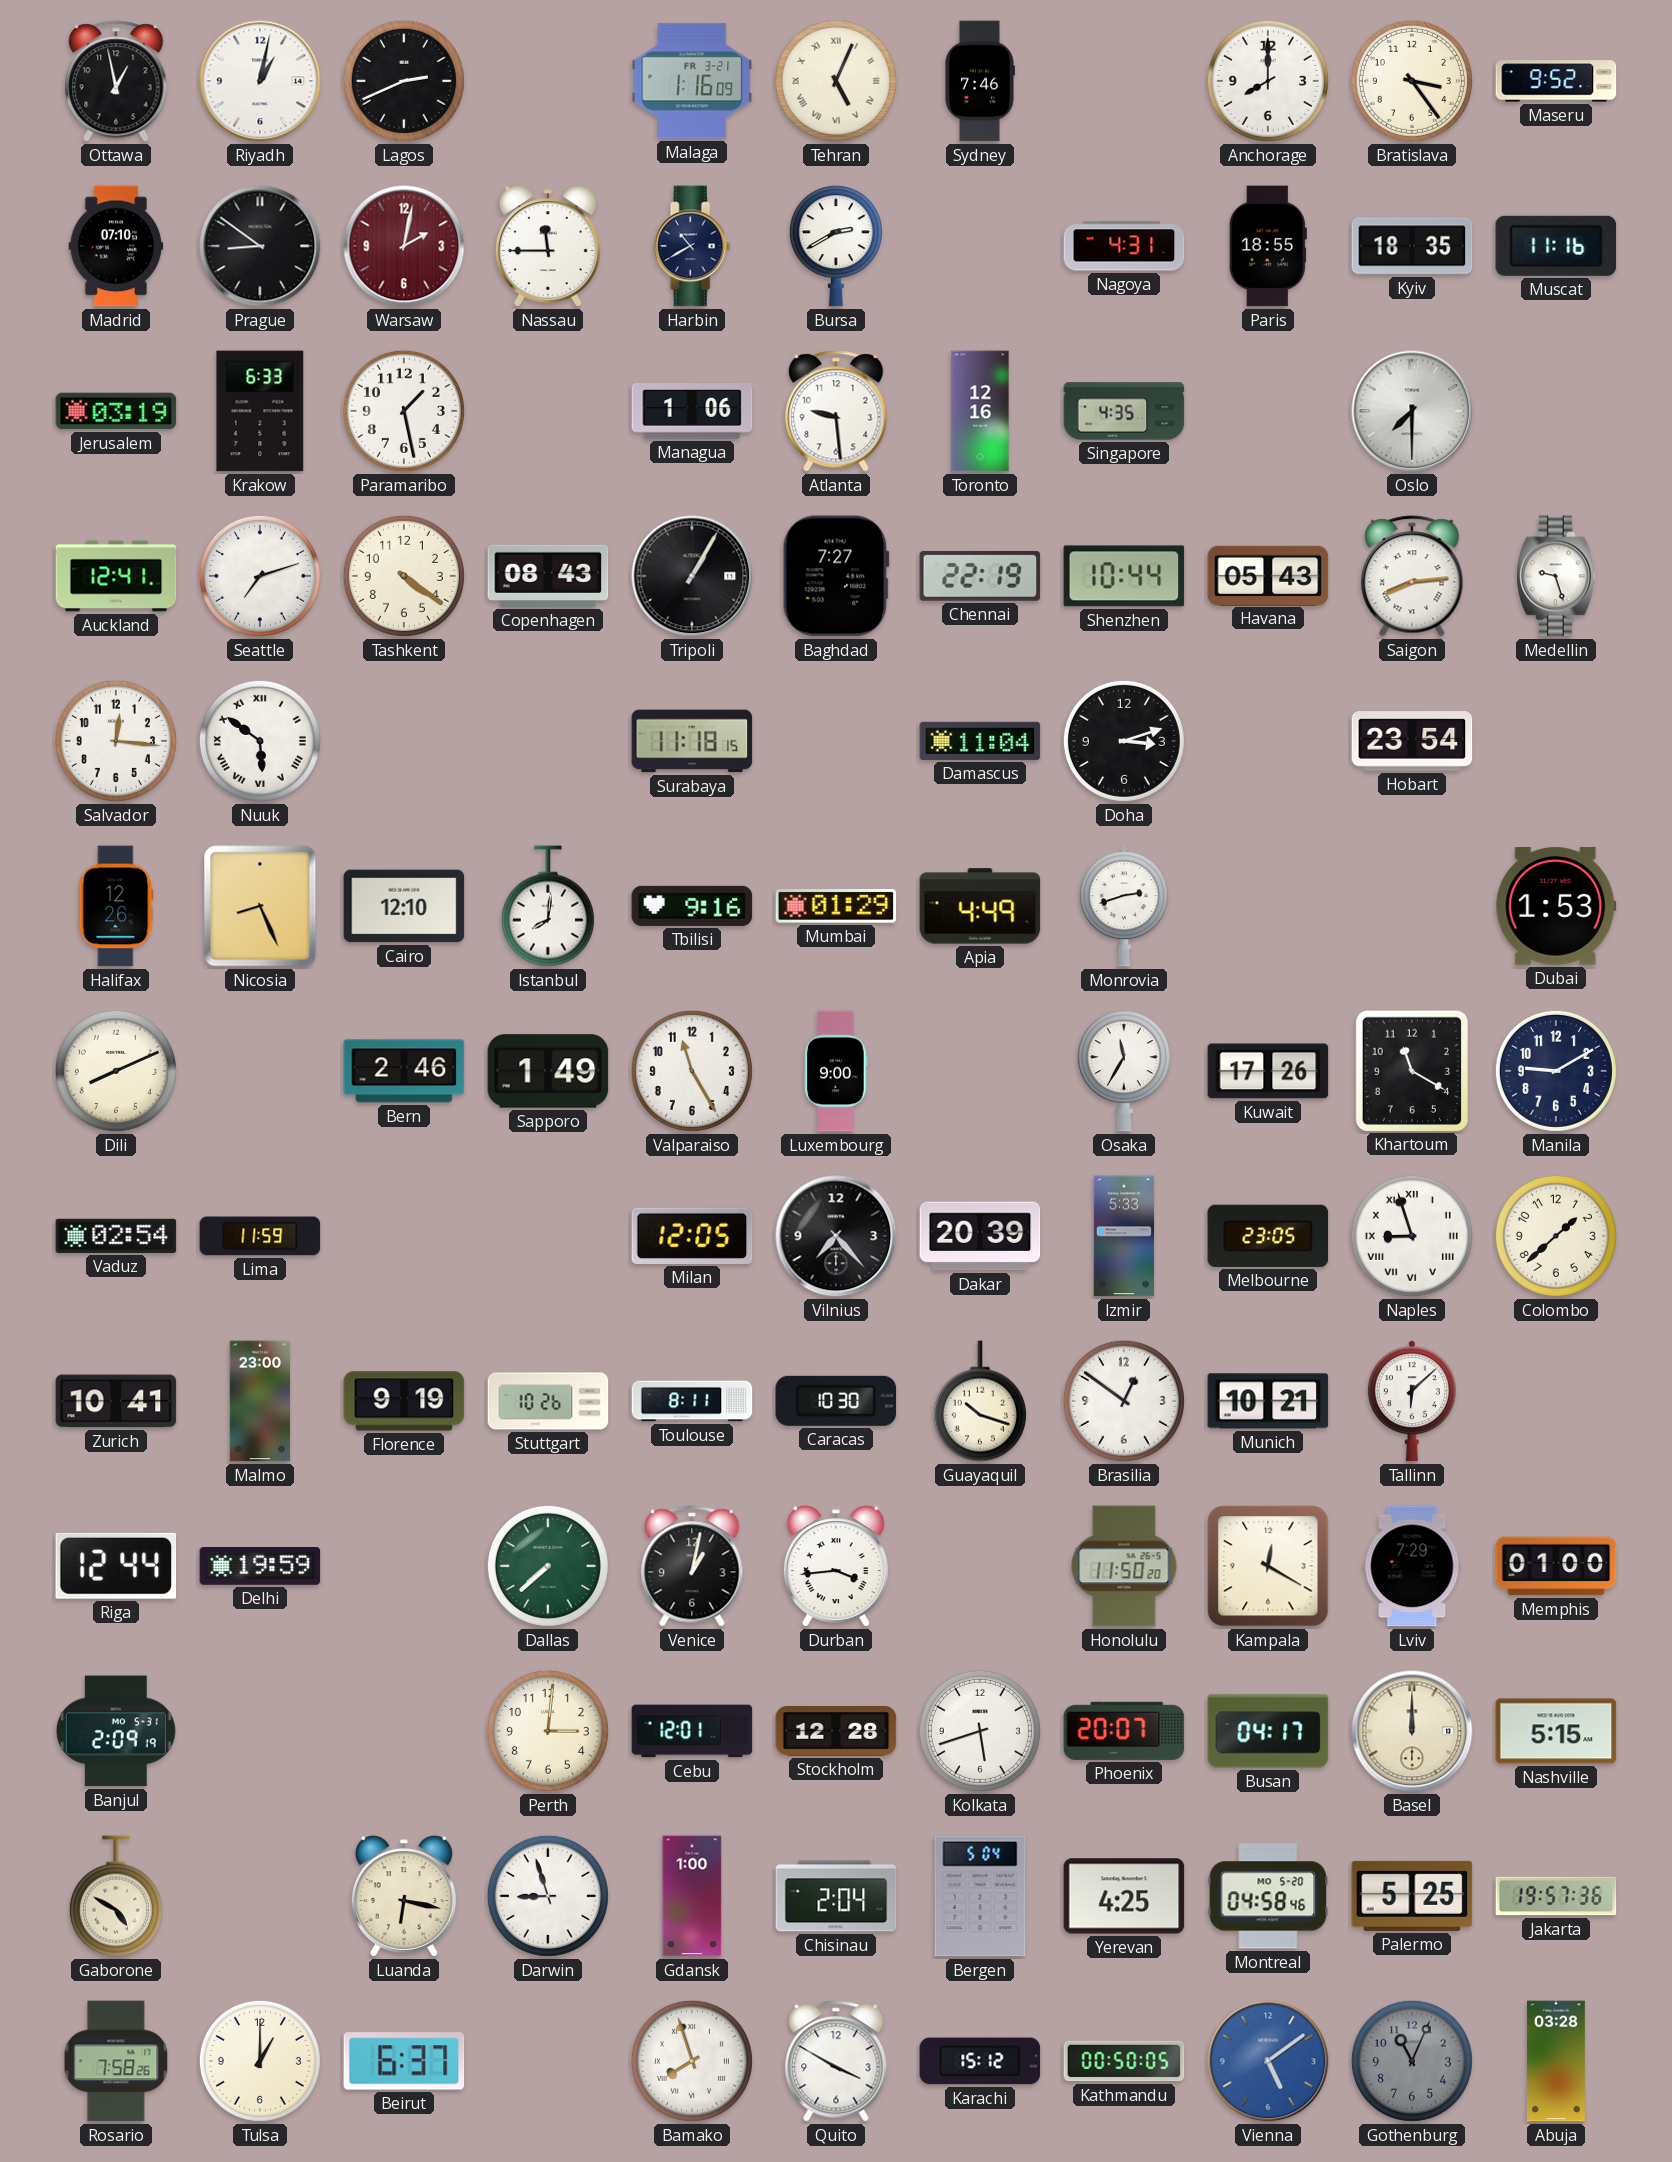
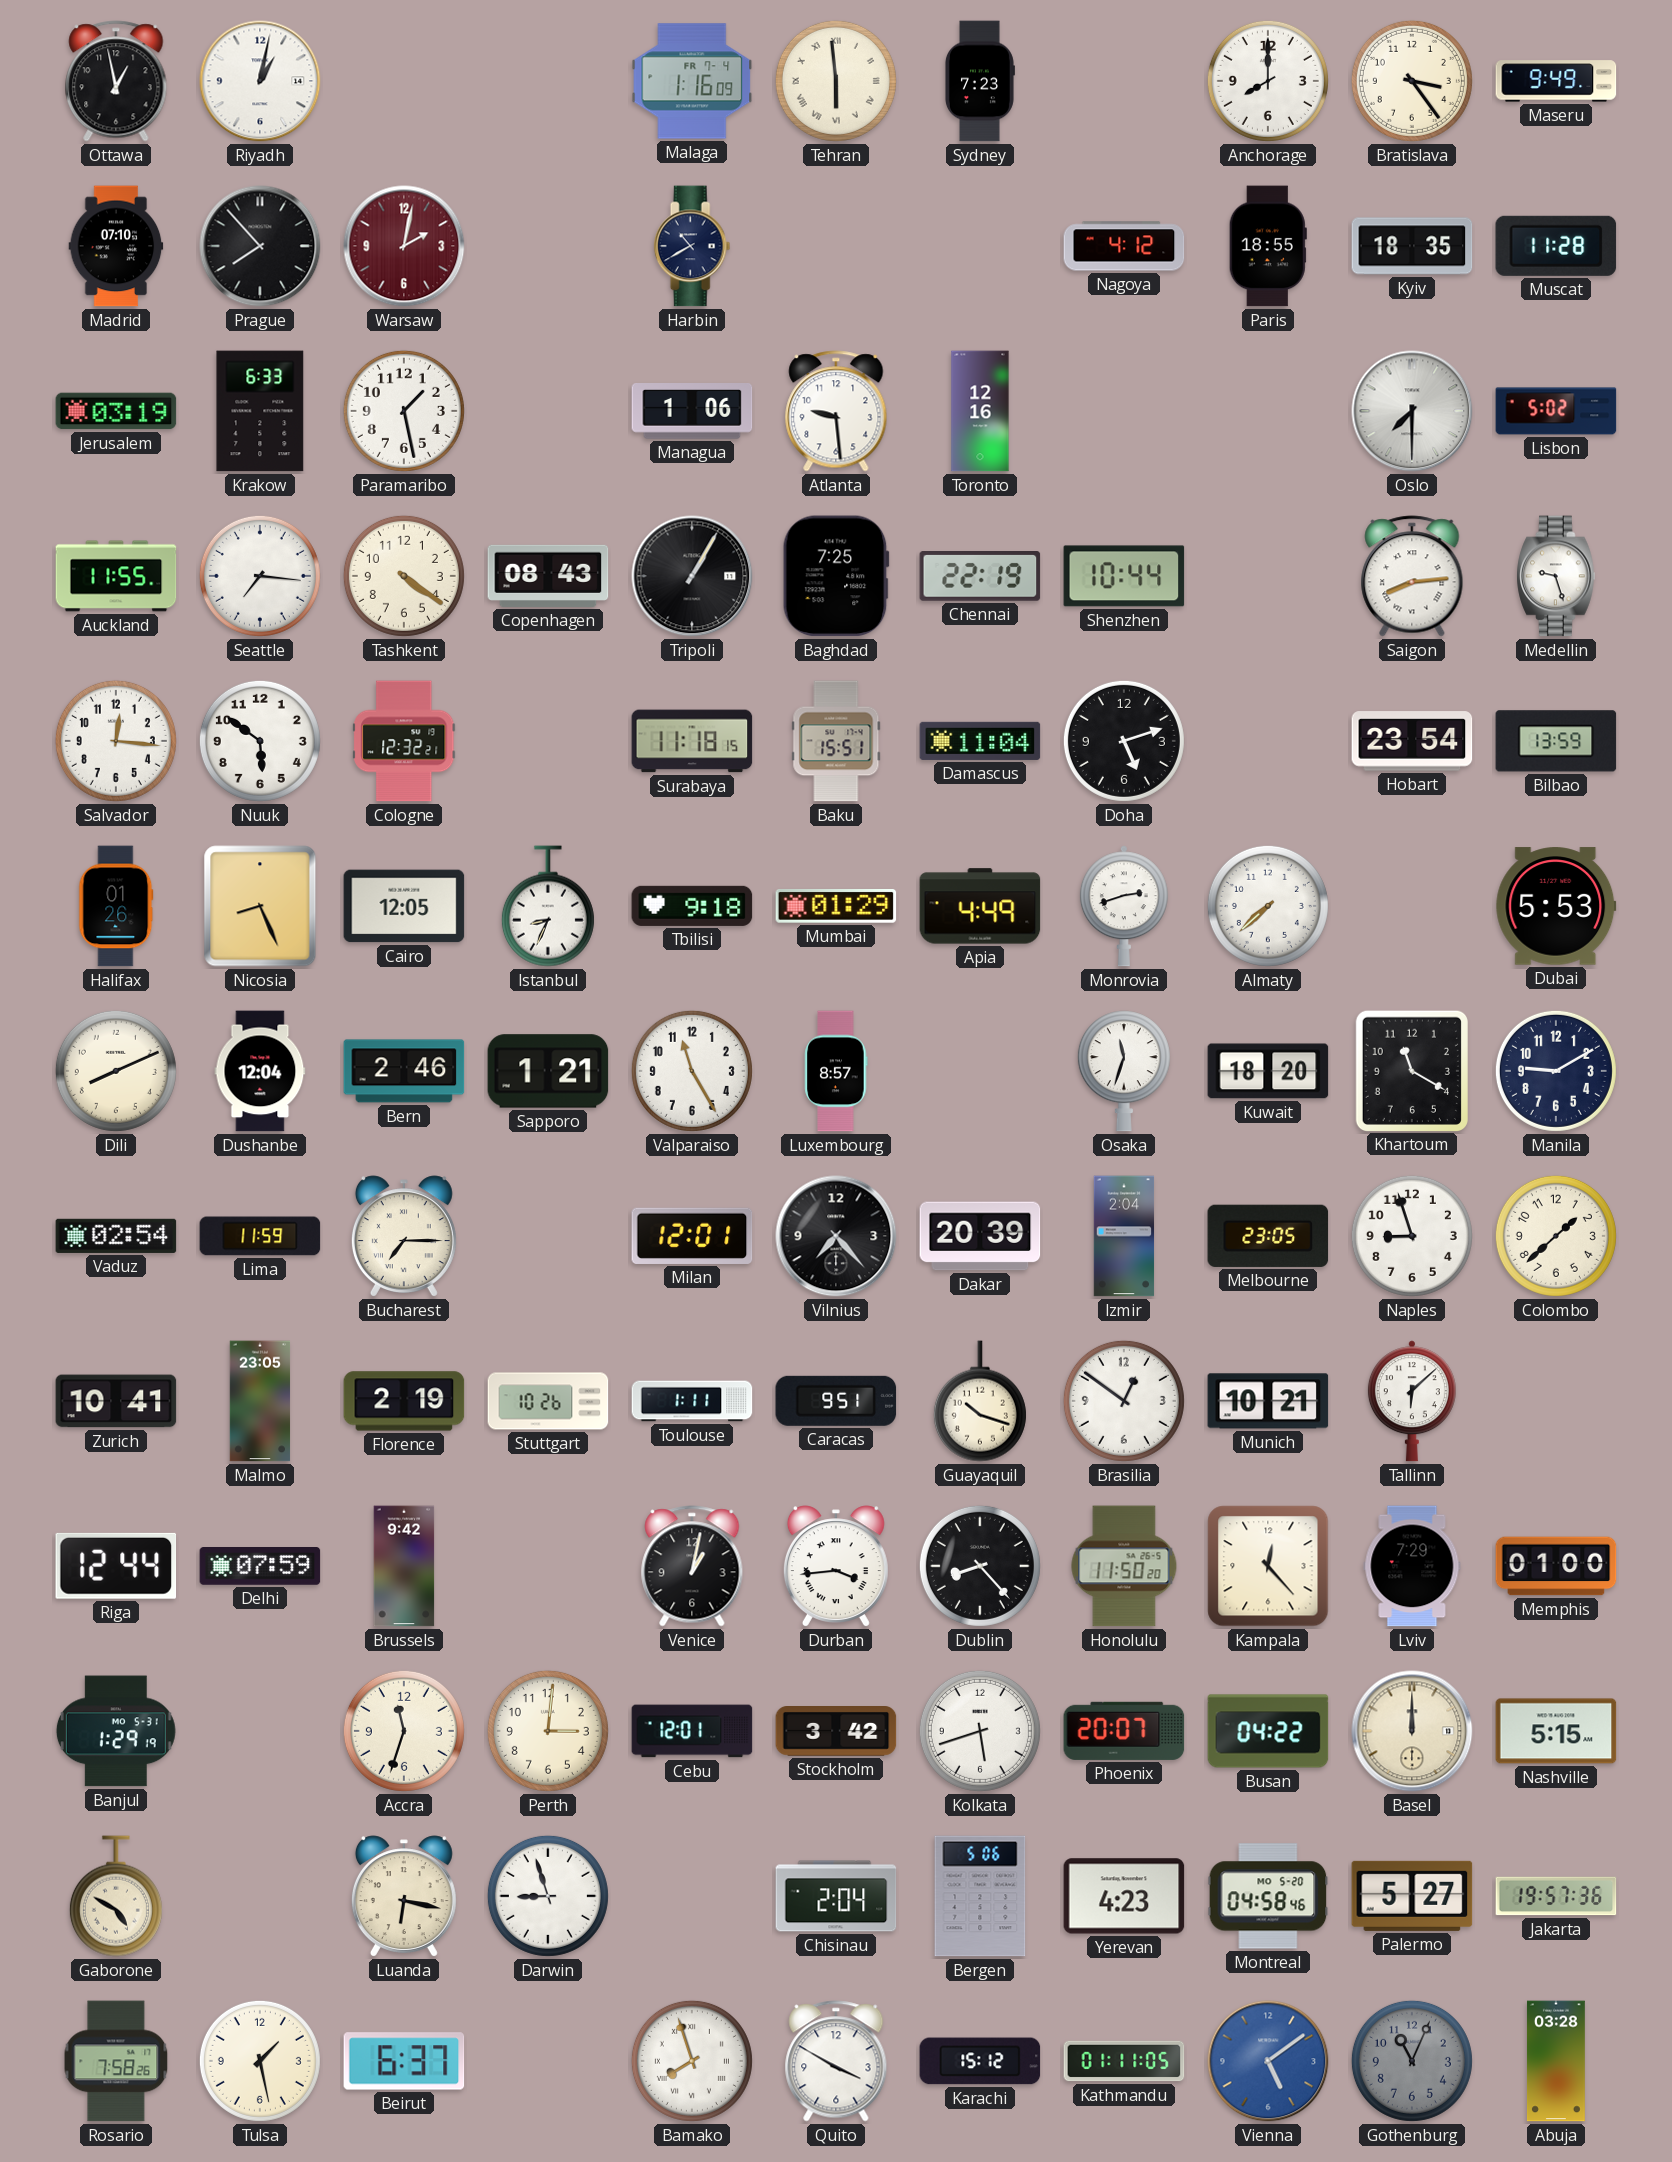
Lagos: 2:41 -> none (404, 81)
Malaga date: FR 3-21 -> FR 7-4 (692, 81)
Tehran: 5:04 -> 5:59 (836, 81)
Sydney: 7:46 -> 7:23 (979, 81)
Maseru: 9:52 -> 9:49 (1556, 81)
Prague: 8:51 -> 7:53 (260, 246)
Nassau: 11:45 -> none (548, 246)
Bursa: 2:40 -> none (836, 246)
Nagoya: 4:31 -> 4:12 (1124, 246)
Muscat: 11:16 -> 11:28 (1556, 246)
Singapore: 4:35 -> none (1124, 411)
Lisbon: none -> 5:02 (1556, 411)
Auckland: 12:41 -> 11:55 (116, 576)
Seattle: 7:12 -> 7:16 (260, 576)
Baghdad: 7:27 -> 7:25 (836, 576)
Havana: 05:43 -> none (1268, 575)
Nuuk numerals: Roman -> Arabic (260, 741)
Cologne: none -> 12:32 (404, 741)
Baku: none -> 15:51 (836, 741)
Doha: 3:12 -> 5:12 (1124, 741)
Bilbao: none -> 13:59 (1556, 741)
Halifax: 12:26 -> 01:26 (116, 906)
Cairo: 12:10 -> 12:05 (404, 906)
Istanbul: 8:01 -> 8:34 (548, 906)
Tbilisi: 9:16 -> 9:18 (692, 906)
Almaty: none -> 7:38 (1268, 906)
Dubai: 1:53 -> 5:53 (1556, 906)
Dushanbe: none -> 12:04 (260, 1071)
Sapporo: 1:49 -> 1:21 (548, 1071)
Luxembourg: 9:00 -> 8:57 (836, 1071)
Osaka: 11:35 -> 11:33 (1124, 1071)
Kuwait: 17:26 -> 18:20 (1268, 1071)
Bucharest: none -> 7:15 (404, 1236)
Milan: 12:05 -> 12:01 (692, 1236)
Izmir: 5:33 -> 2:04 (1124, 1236)
Naples numerals: Roman -> Arabic (1412, 1236)
Malmo: 23:00 -> 23:05 (260, 1401)
Florence: 9:19 -> 2:19 (404, 1401)
Toulouse: 8:11 -> 1:11 (692, 1401)
Caracas: 10:30 -> 9:51 (836, 1401)
Delhi: 19:59 -> 07:59 (260, 1567)
Brussels: none -> 9:42 (404, 1566)
Dallas: 7:38 -> none (548, 1566)
Dublin: none -> 8:23 (980, 1566)
Kampala: 12:20 -> 12:23 (1268, 1566)
Banjul: 2:09 -> 1:29 (116, 1731)
Accra: none -> 11:33 (404, 1731)
Stockholm: 12:28 -> 3:42 (836, 1732)
Busan: 04:17 -> 04:22 (1268, 1731)
Gdansk: 1:00 -> none (692, 1896)
Bergen: 5:04 -> 5:06 (980, 1896)
Yerevan: 4:25 -> 4:23 (1124, 1896)
Palermo: 5:25 -> 5:27 (1412, 1896)
Tulsa: 1:00 -> 1:28 (260, 2061)
Kathmandu: 00:50 -> 01:11 (1124, 2061)
